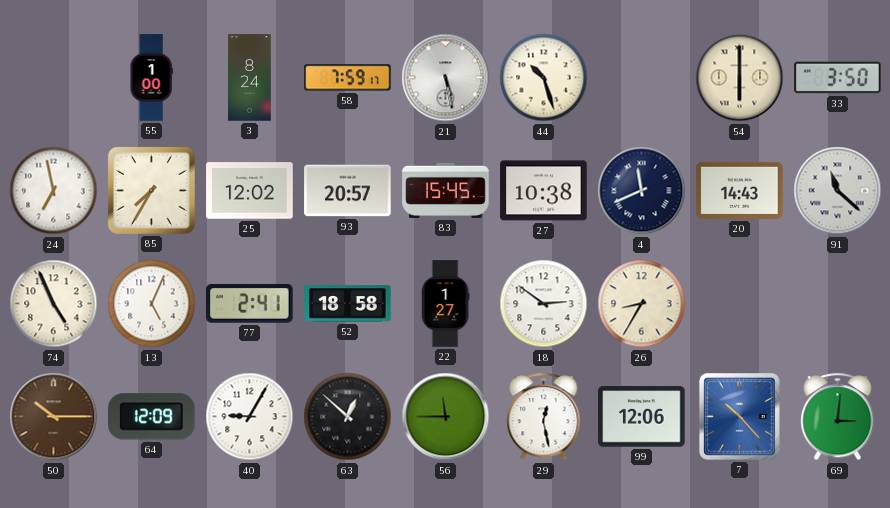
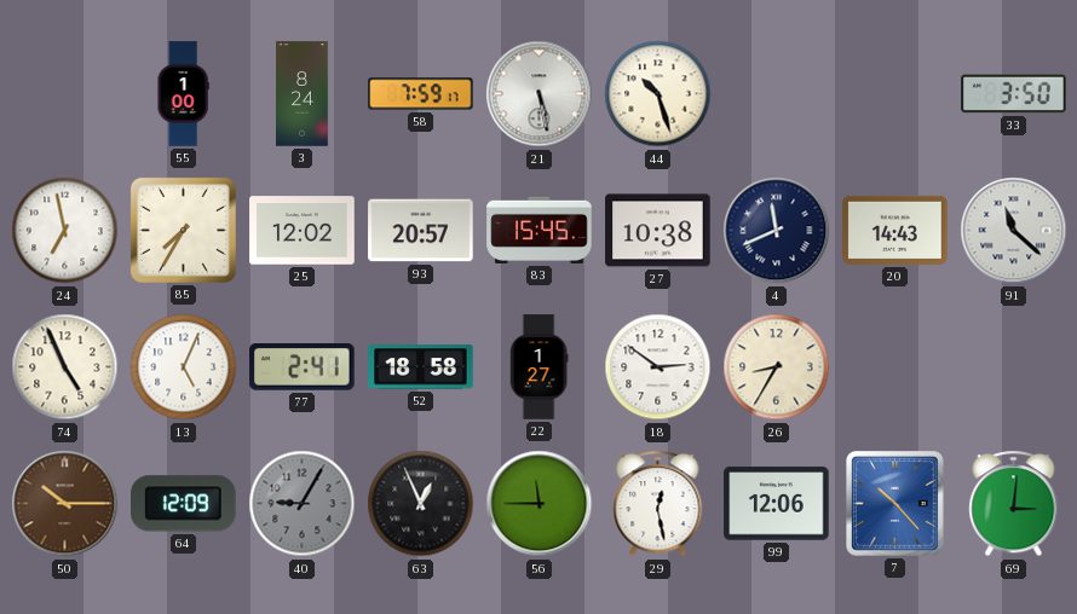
54: 6:00 -> none (740, 78)
40 dial: white -> grey (303, 504)
63: 12:52 -> 12:56 (421, 504)
